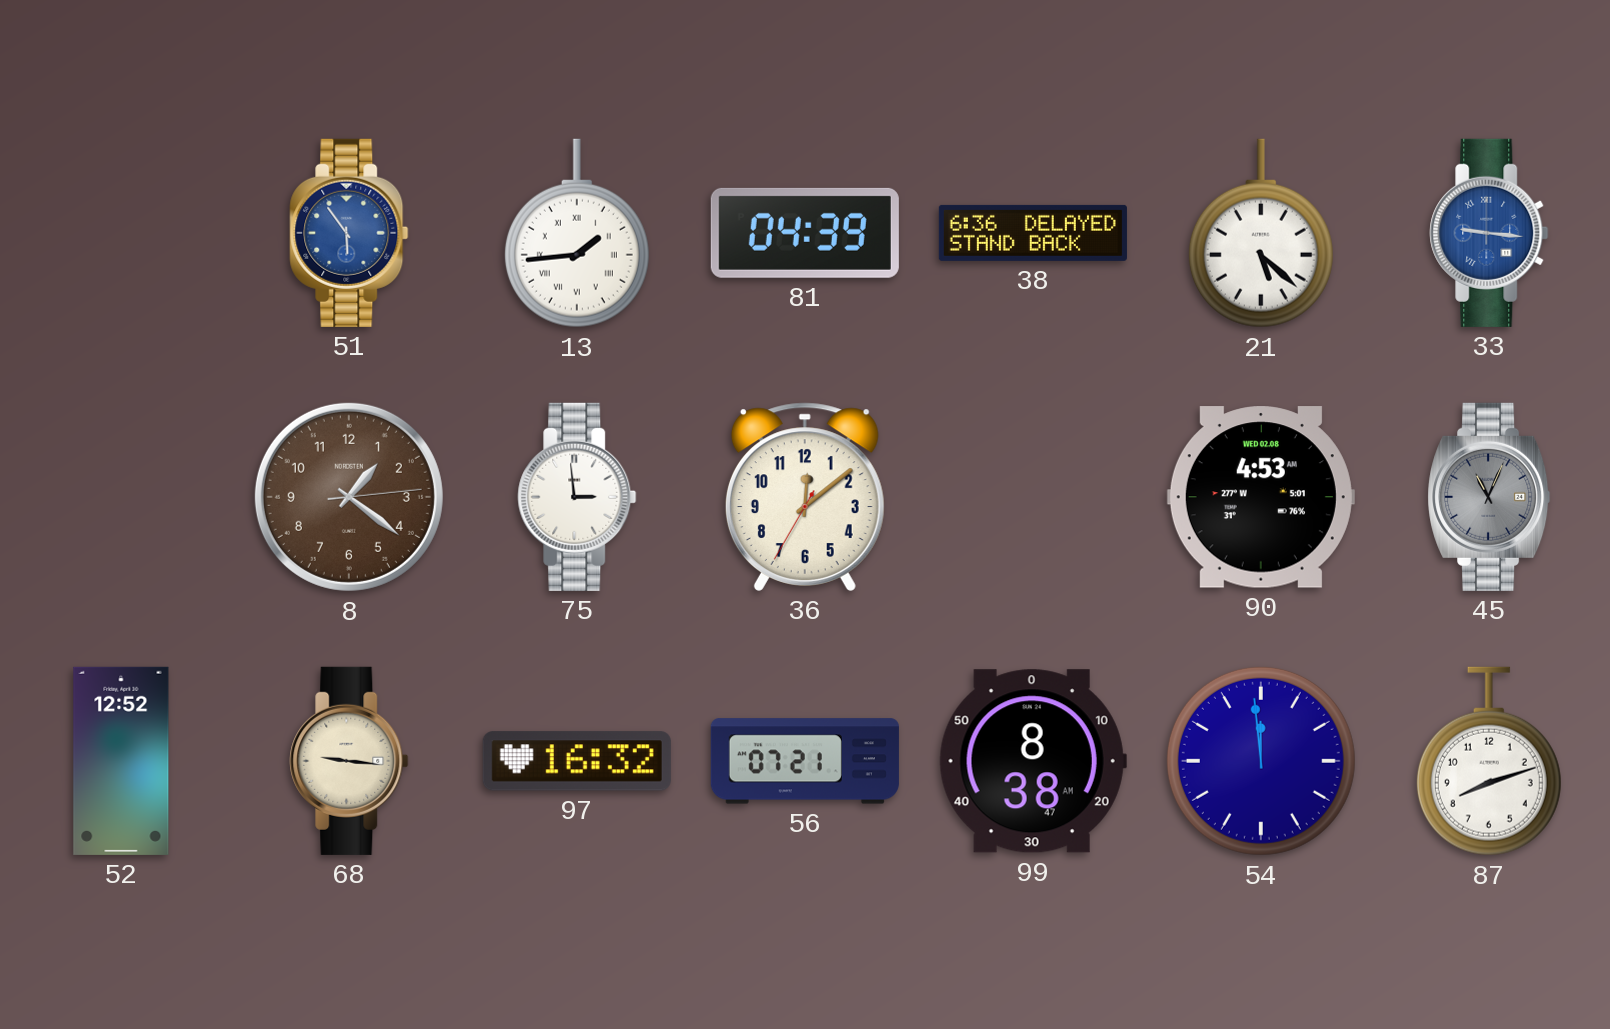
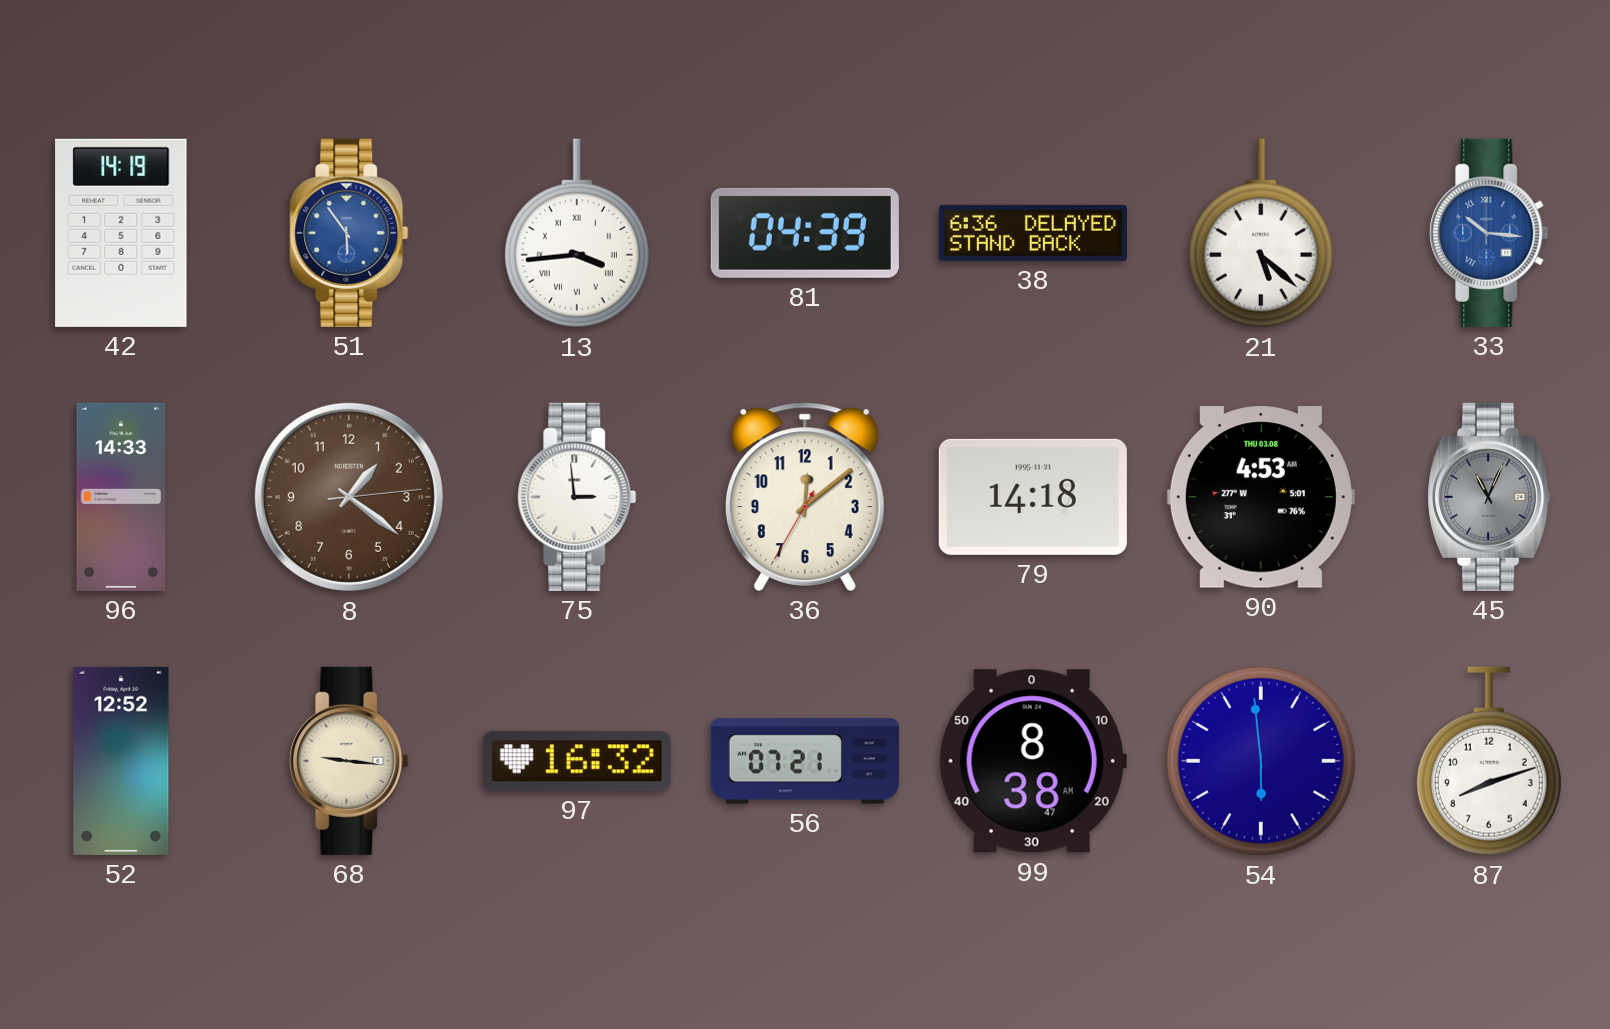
42: none -> 14:19 (121, 233)
13: 1:44 -> 3:44 (577, 233)
33: 9:16 -> 10:16 (1489, 233)
96: none -> 14:33 (121, 497)
79: none -> 14:18 (1033, 497)
90 date: WED 02.08 -> THU 03.08 (1261, 497)
54: 11:59 -> 5:59 (1261, 761)
